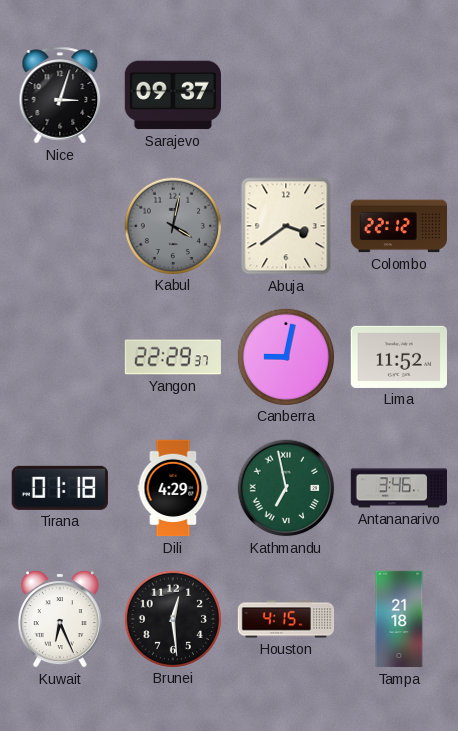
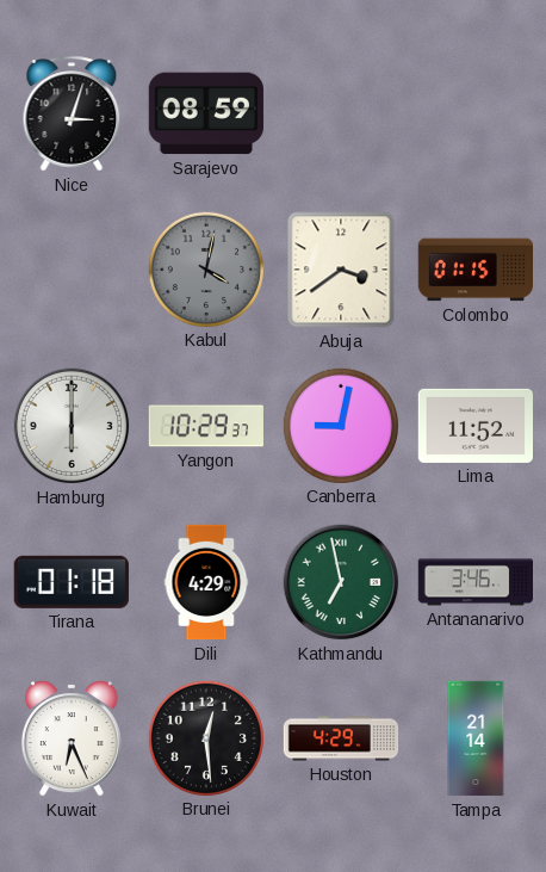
Sarajevo: 09:37 -> 08:59 (206, 113)
Colombo: 22:12 -> 01:15 (474, 270)
Hamburg: none -> 6:00 (72, 426)
Yangon: 22:29 -> 10:29 (205, 426)
Houston: 4:15 -> 4:29 (341, 738)
Tampa: 21:18 -> 21:14 (476, 738)
